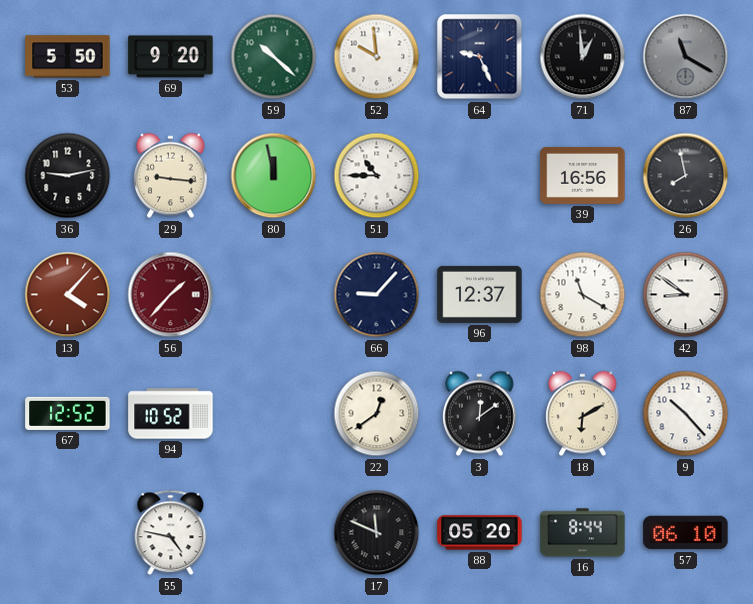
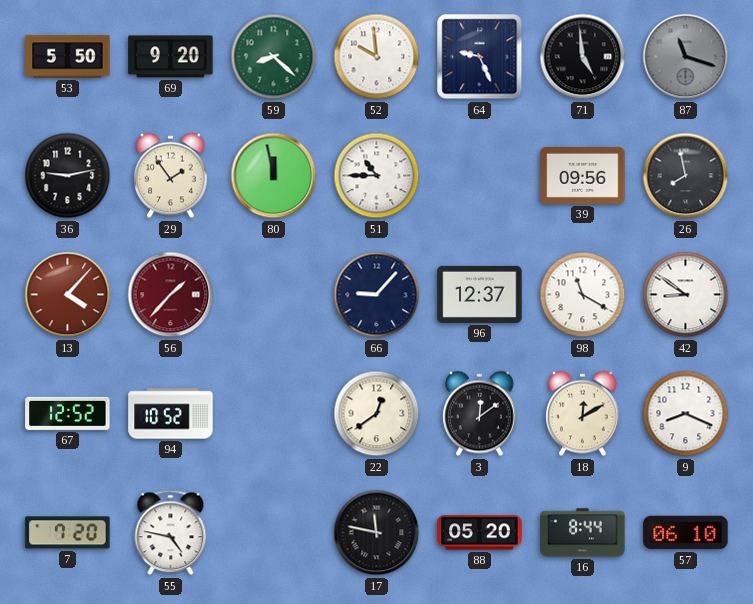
59: 10:22 -> 8:22 (274, 57)
71: 12:59 -> 4:59 (583, 57)
87: 11:20 -> 11:18 (686, 57)
29: 9:16 -> 1:54 (171, 176)
39: 16:56 -> 09:56 (583, 175)
18: 6:10 -> 12:10 (583, 414)
9: 10:23 -> 8:19 (686, 414)
7: none -> 7:20 (68, 533)
17: 11:49 -> 11:47 (377, 533)
